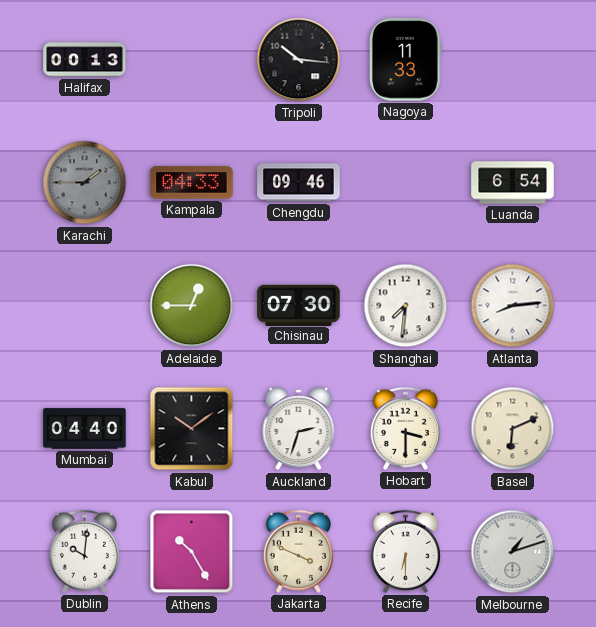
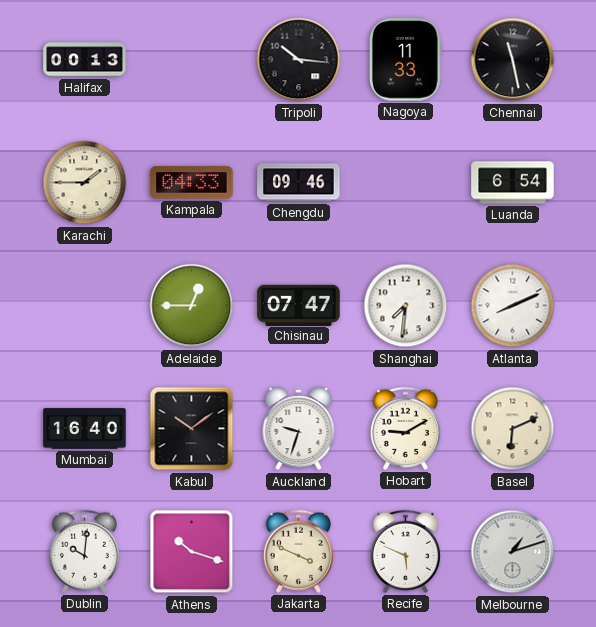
Chennai: none -> 11:28 (513, 60)
Karachi dial: grey -> cream (85, 183)
Chisinau: 07:30 -> 07:47 (299, 305)
Atlanta: 8:14 -> 8:11 (513, 306)
Mumbai: 04:40 -> 16:40 (85, 429)
Auckland: 2:33 -> 9:33 (299, 429)
Hobart: 3:30 -> 9:10 (405, 428)
Athens: 10:25 -> 10:18 (192, 552)
Recife: 6:30 -> 5:49 (405, 551)
